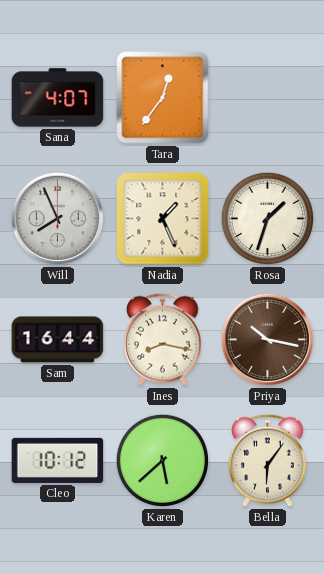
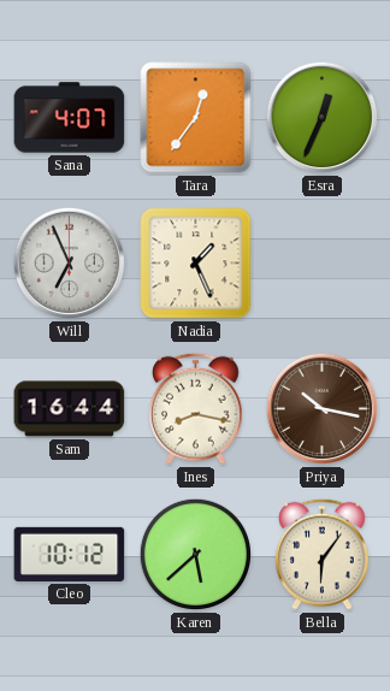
Esra: none -> 12:34 (323, 118)
Will: 7:56 -> 6:56 (70, 264)
Rosa: 1:33 -> none (268, 219)
